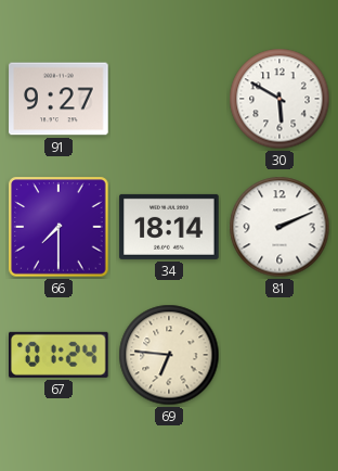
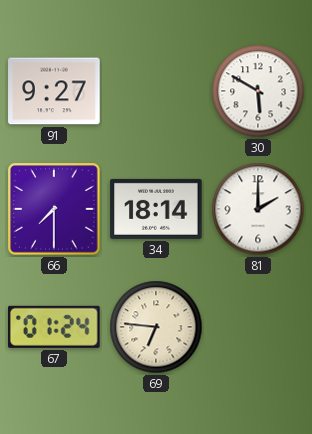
81: 2:11 -> 2:00 (258, 209)
